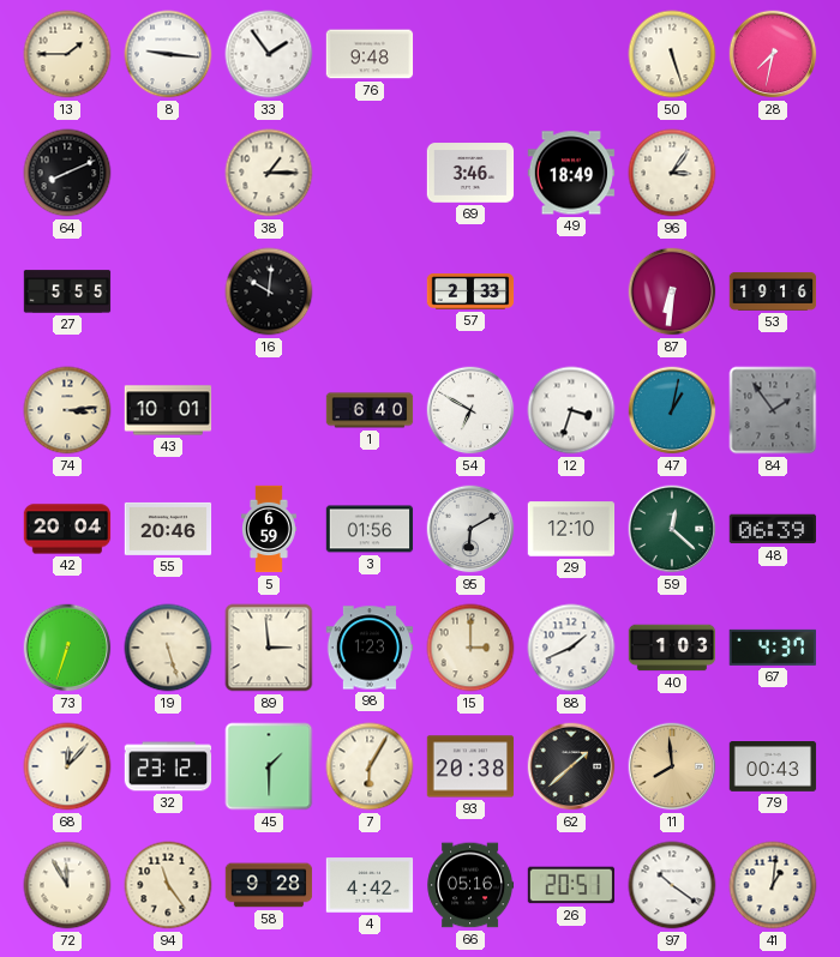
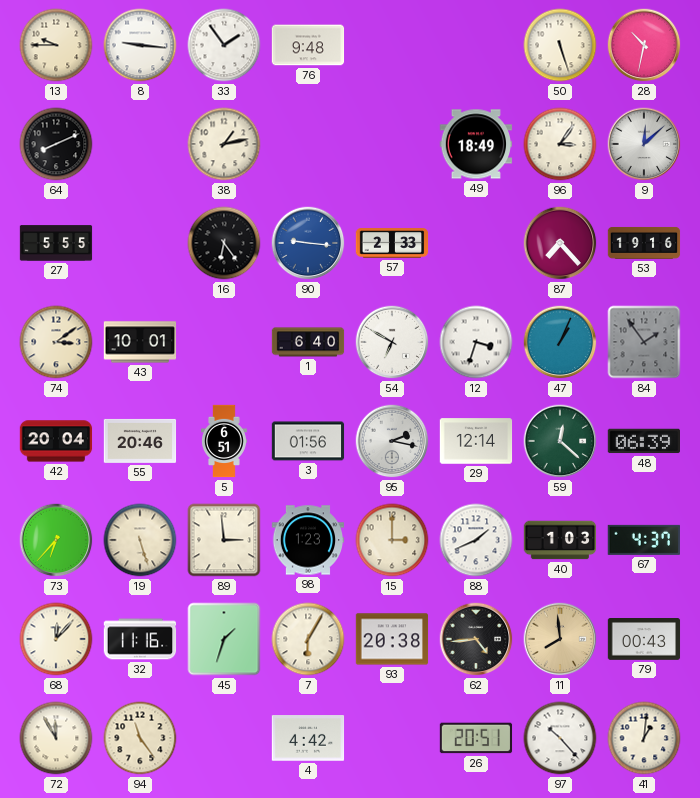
13: 1:45 -> 9:45 (56, 45)
28: 7:32 -> 10:32 (644, 45)
38: 1:15 -> 1:13 (224, 144)
69: 3:46 -> none (470, 173)
9: none -> 12:08 (644, 144)
16: 10:01 -> 6:24 (224, 243)
90: none -> 9:16 (308, 243)
87: 6:31 -> 7:23 (560, 243)
74: 3:14 -> 3:09 (56, 342)
47: 1:02 -> 1:04 (560, 342)
5: 6:59 -> 6:51 (225, 441)
95: 6:10 -> 2:17 (392, 441)
29: 12:10 -> 12:14 (476, 441)
73: 6:33 -> 6:37 (56, 540)
32: 23:12 -> 11:16 (140, 639)
45: 1:30 -> 1:33 (224, 639)
62: 1:38 -> 4:44 (476, 639)
58: 9:28 -> none (269, 885)
66: 05:16 -> none (470, 885)
97: 10:21 -> 10:23 (560, 738)
